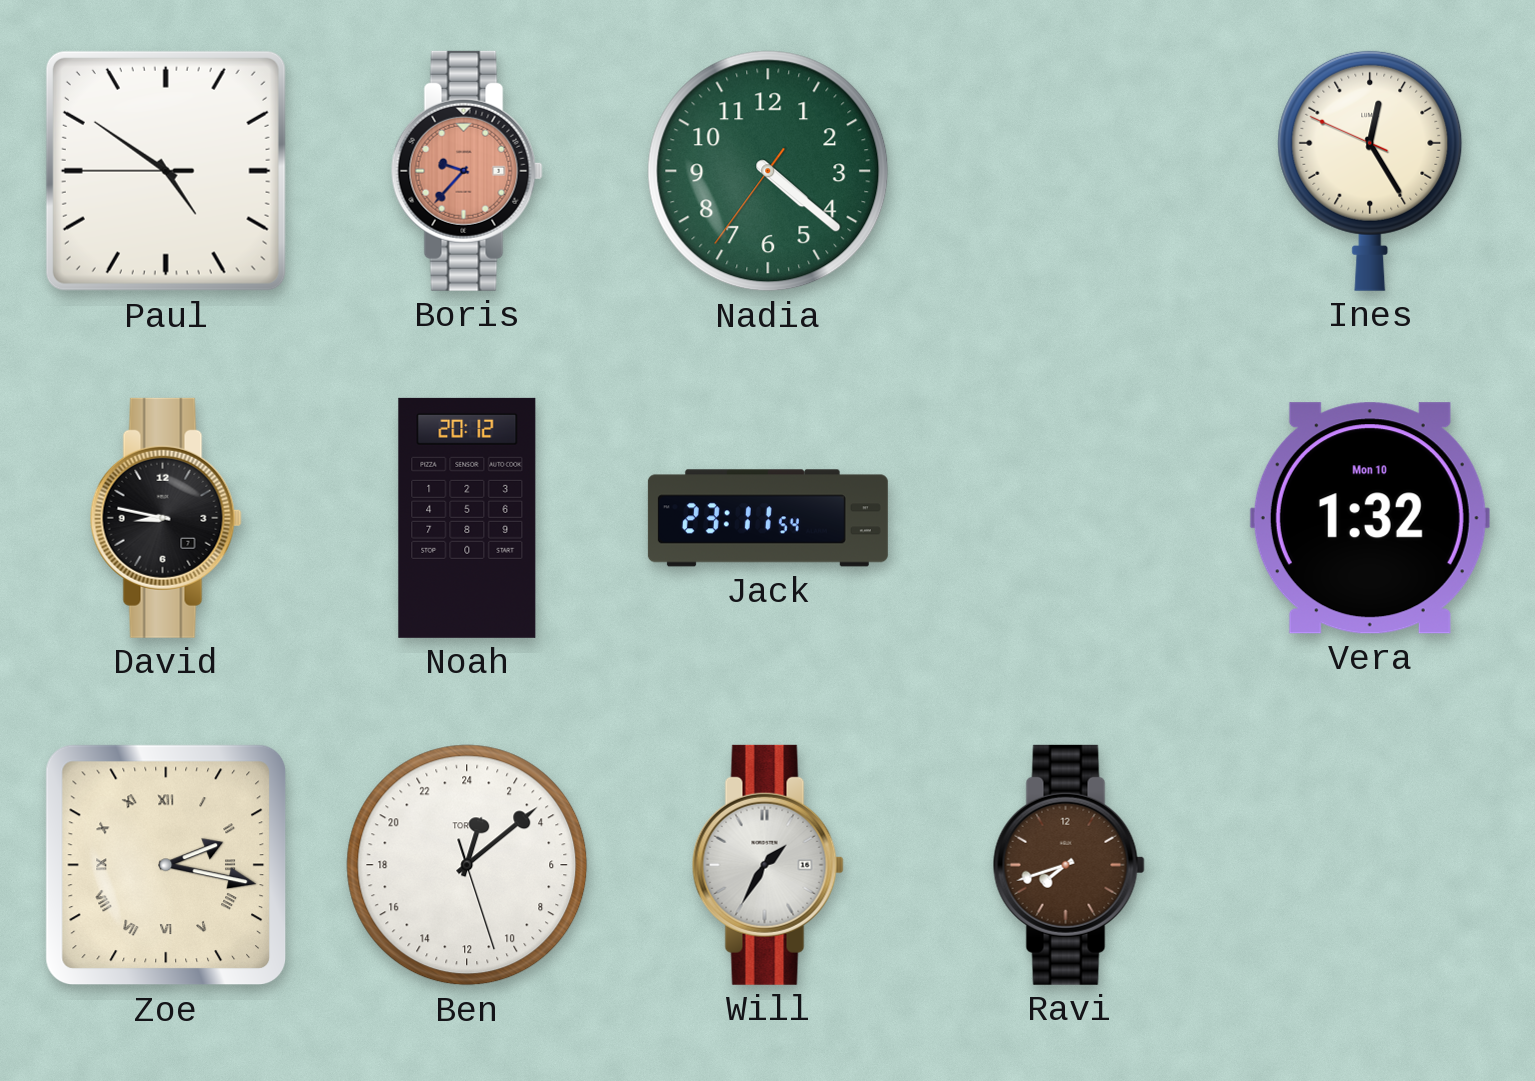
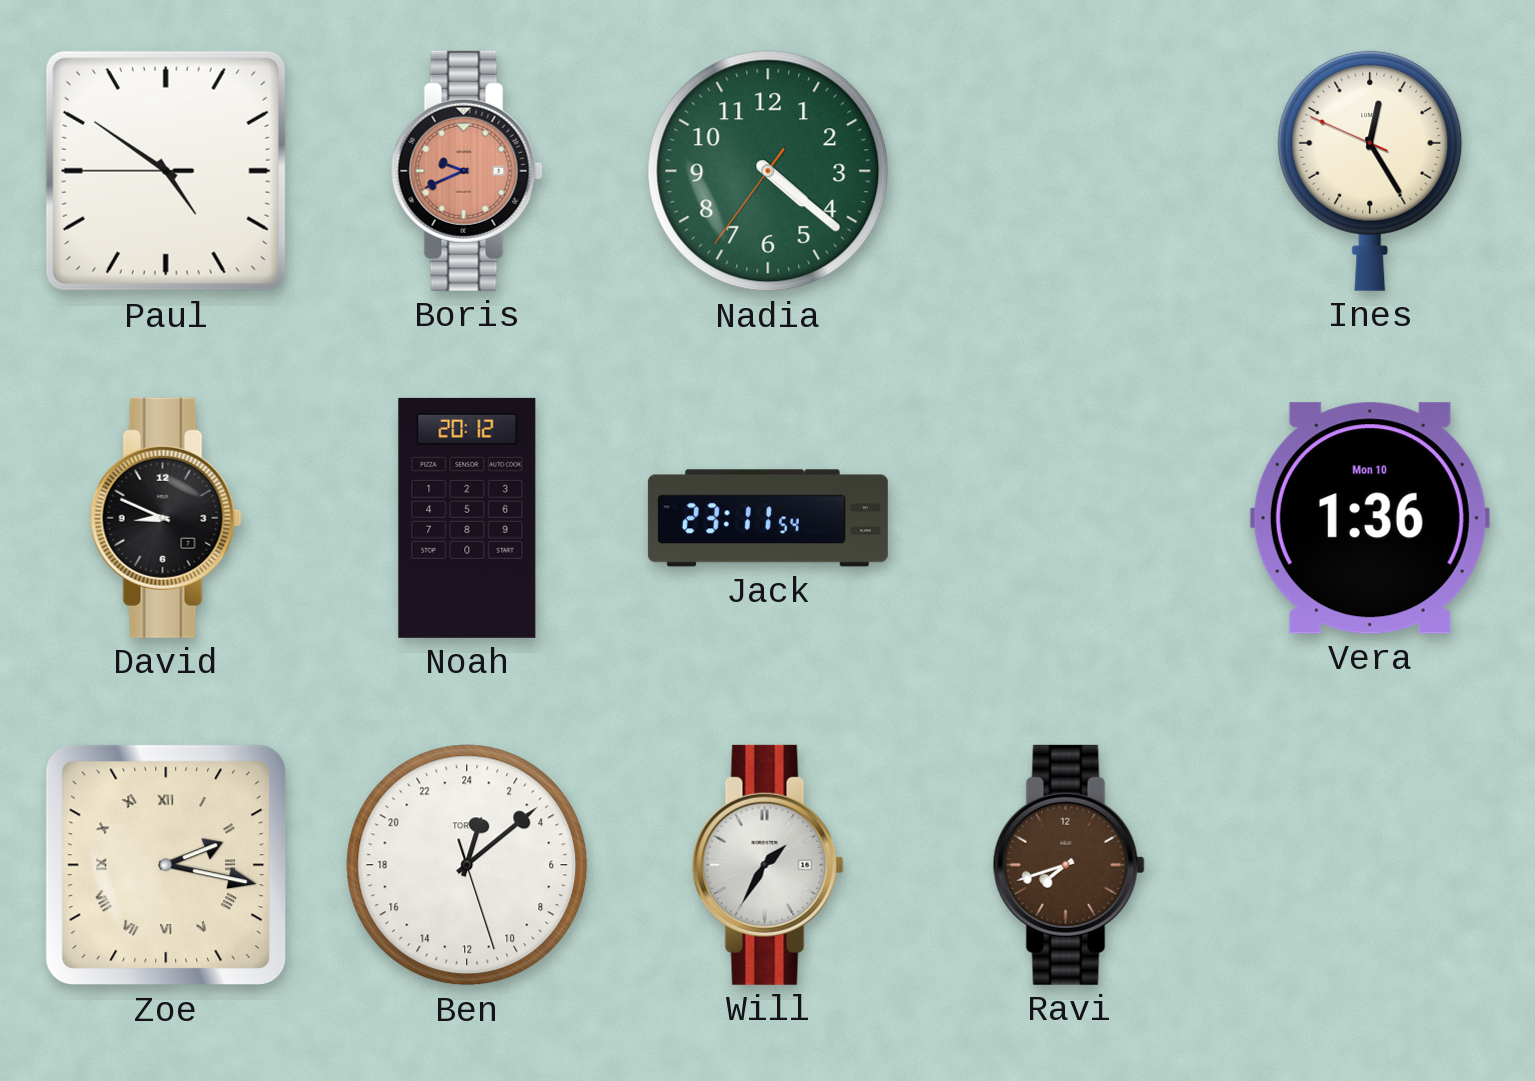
Boris: 9:37 -> 9:41 (467, 171)
David: 8:47 -> 8:49 (166, 518)
Vera: 1:32 -> 1:36 (1370, 518)
